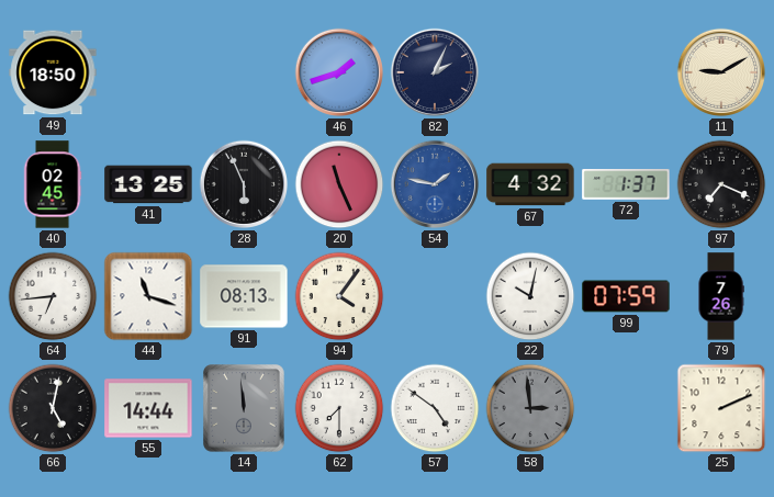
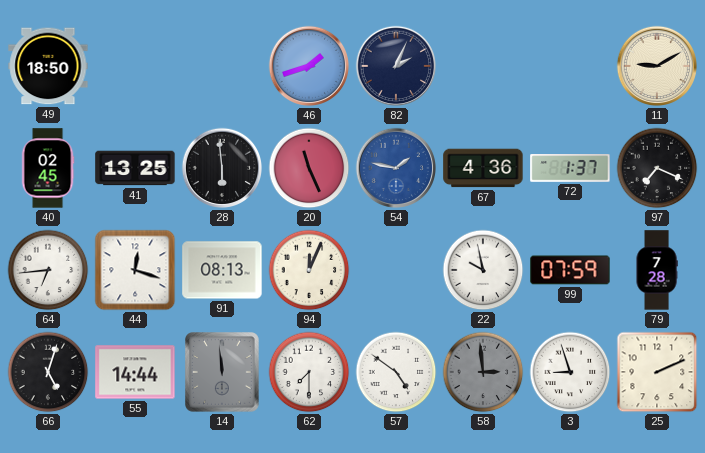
28: 5:56 -> 5:59 (222, 168)
67: 4:32 -> 4:36 (483, 168)
44: 11:18 -> 12:18 (135, 270)
94: 4:06 -> 12:04 (309, 270)
22: 10:02 -> 9:58 (483, 270)
79: 7:26 -> 7:28 (657, 270)
66: 5:02 -> 5:03 (48, 372)
3: none -> 8:57 (570, 372)
